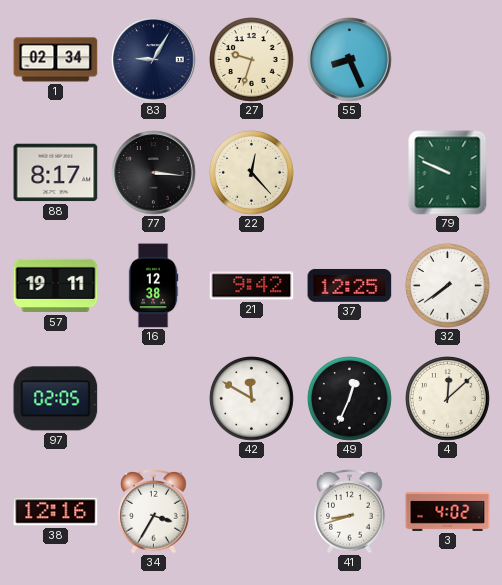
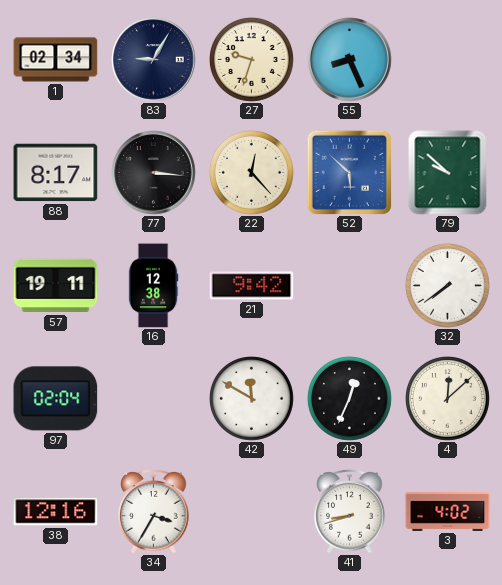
52: none -> 5:52 (349, 172)
79: 9:49 -> 9:52 (448, 173)
37: 12:25 -> none (350, 286)
97: 02:05 -> 02:04 (56, 399)
